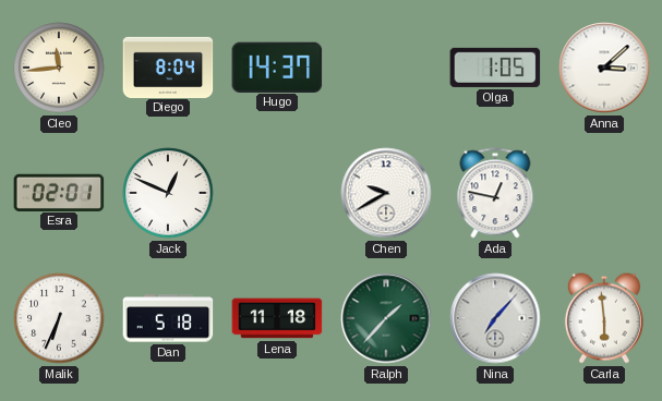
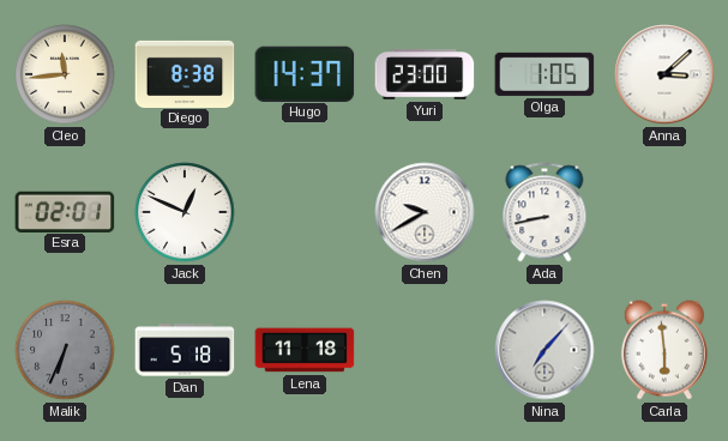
Diego: 8:04 -> 8:38 (185, 73)
Yuri: none -> 23:00 (425, 74)
Ada: 12:47 -> 8:43 (545, 212)
Malik dial: white -> grey (65, 350)
Ralph: 1:37 -> none (386, 318)
